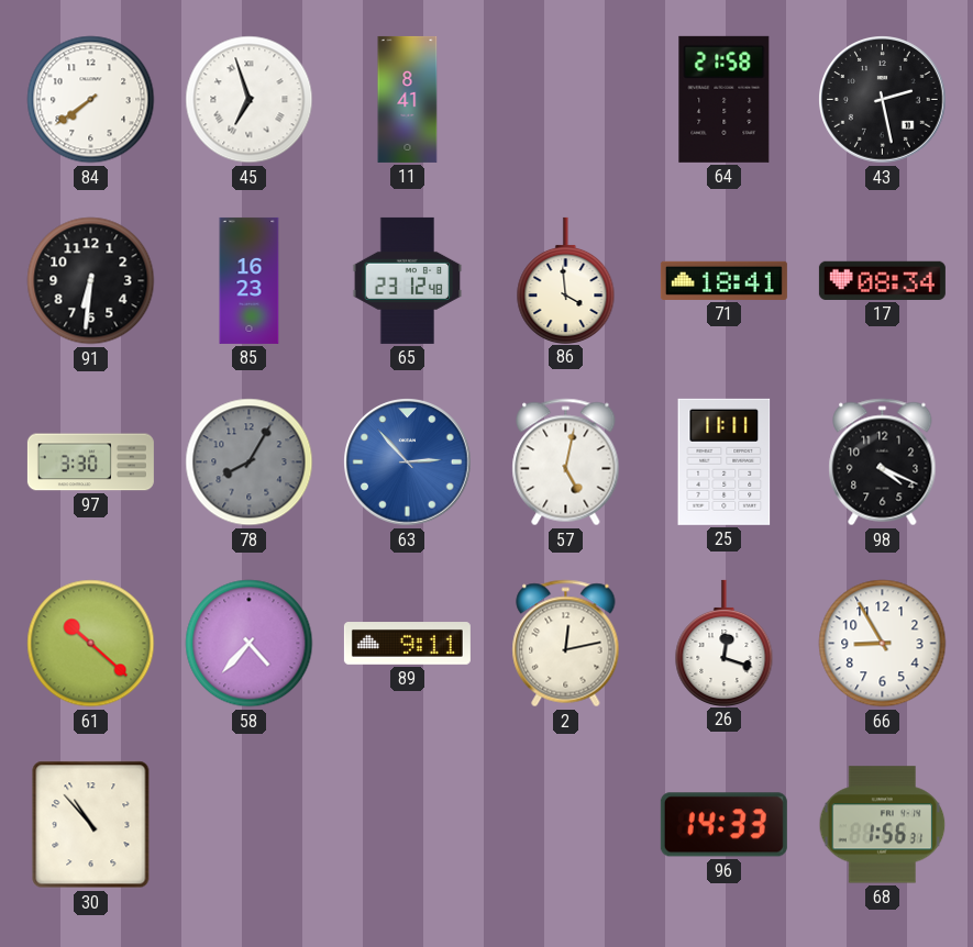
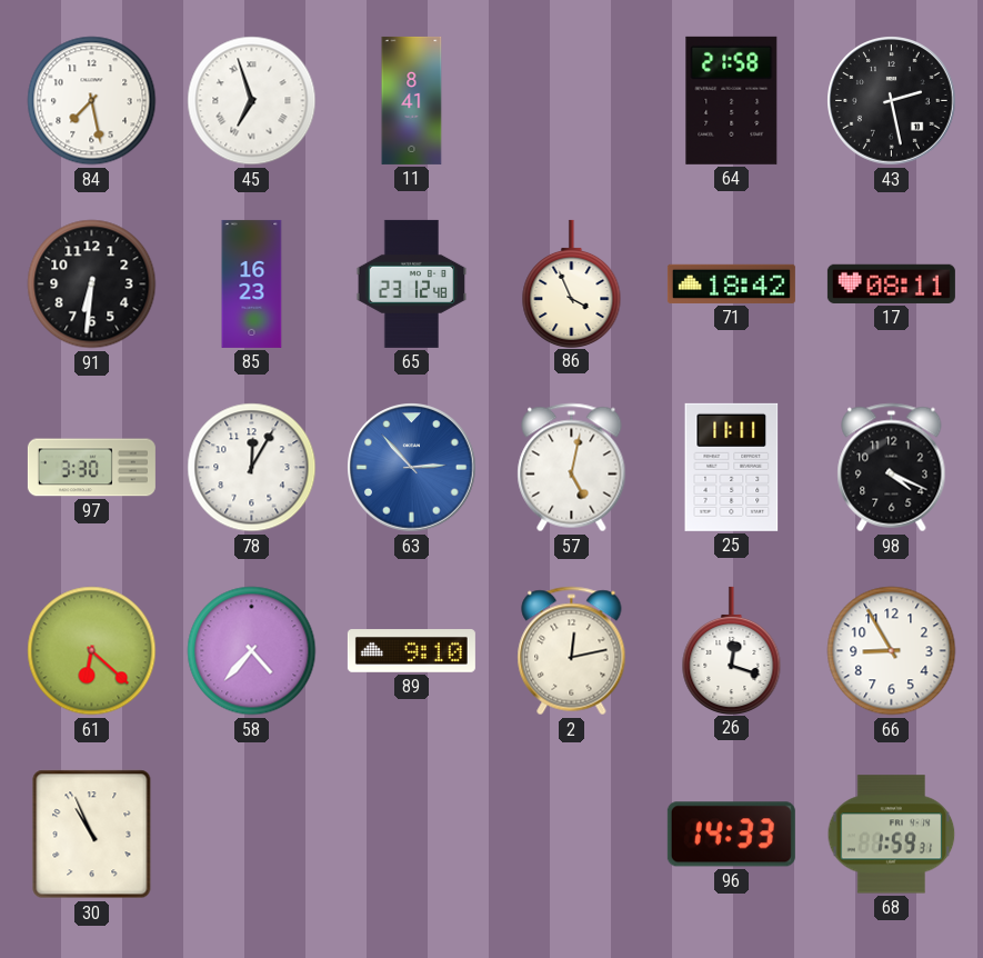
84: 7:39 -> 7:28 (92, 101)
86: 3:59 -> 3:56 (572, 283)
71: 18:41 -> 18:42 (731, 283)
17: 08:34 -> 08:11 (891, 283)
78: 8:05 -> 12:05 (252, 468)
78 dial: grey -> white (252, 468)
61: 10:22 -> 6:22 (92, 651)
89: 9:11 -> 9:10 (411, 651)
30: 10:53 -> 10:56 (92, 835)
68: 1:56 -> 1:59 (892, 835)
